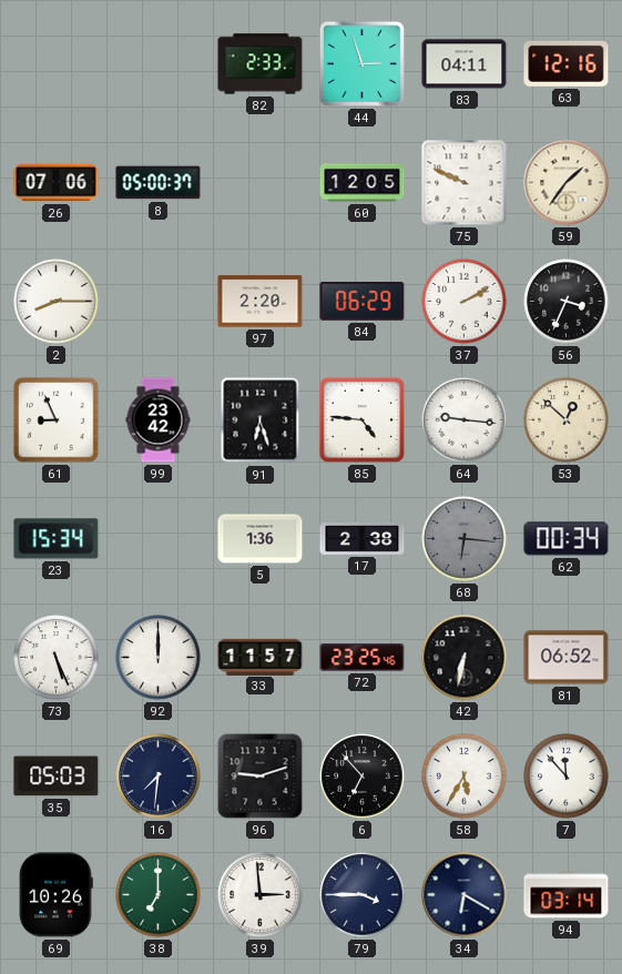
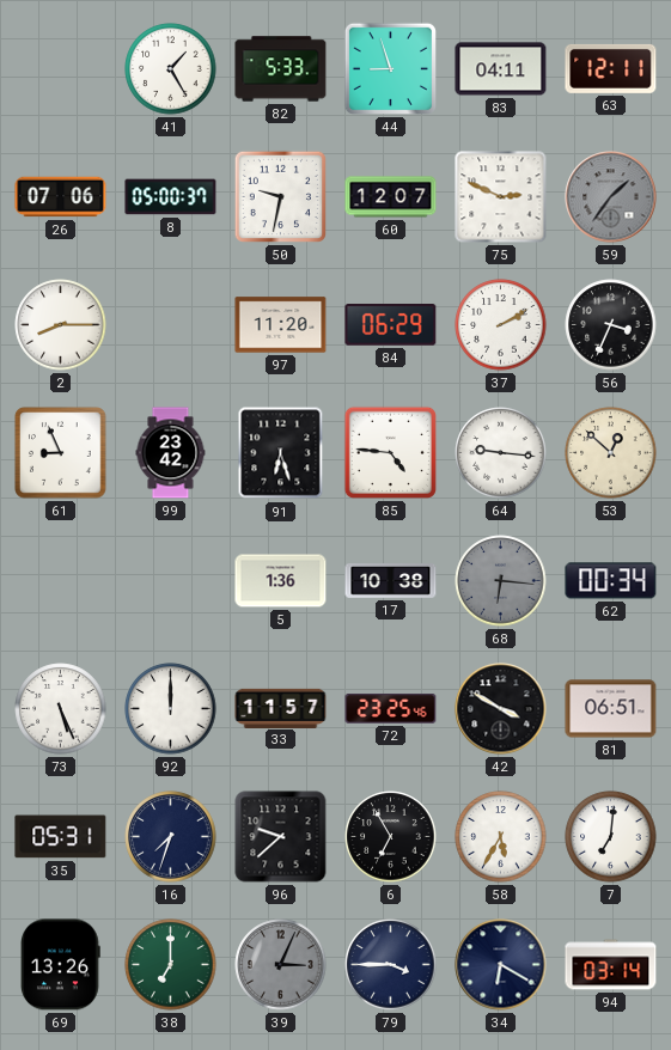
41: none -> 1:25 (171, 69)
82: 2:33 -> 5:33 (281, 69)
44: 2:57 -> 8:57 (390, 68)
63: 12:16 -> 12:11 (611, 68)
50: none -> 9:32 (280, 196)
60: 12:05 -> 12:07 (391, 197)
75: 9:49 -> 2:49 (501, 197)
59 dial: cream -> grey (611, 197)
97: 2:20 -> 11:20 (281, 325)
23: 15:34 -> none (57, 539)
17: 2:38 -> 10:38 (391, 581)
42: 6:32 -> 3:50 (501, 709)
81: 06:52 -> 06:51 (611, 709)
35: 05:03 -> 05:31 (61, 837)
16: 7:31 -> 7:33 (171, 837)
96: 9:12 -> 9:38 (281, 837)
6: 6:53 -> 6:55 (391, 837)
7: 11:53 -> 7:01 (611, 837)
69: 10:26 -> 13:26 (61, 965)
39: 2:59 -> 3:04 (281, 965)
39 dial: white -> grey (281, 965)
